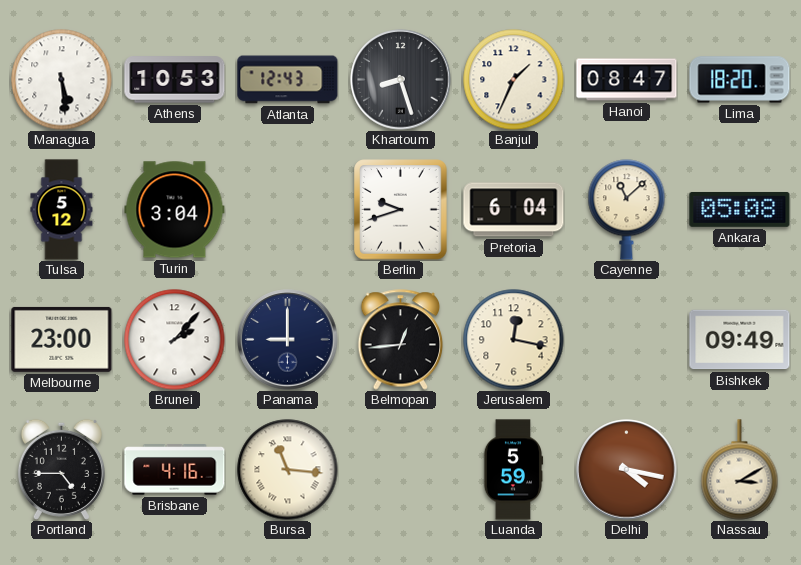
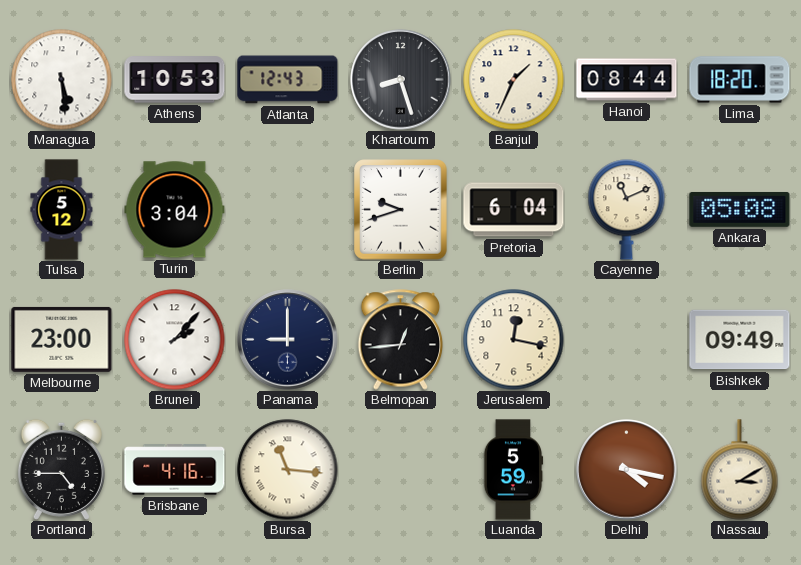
Hanoi: 08:47 -> 08:44 (627, 80)
Cayenne: 11:08 -> 11:11 (627, 210)
